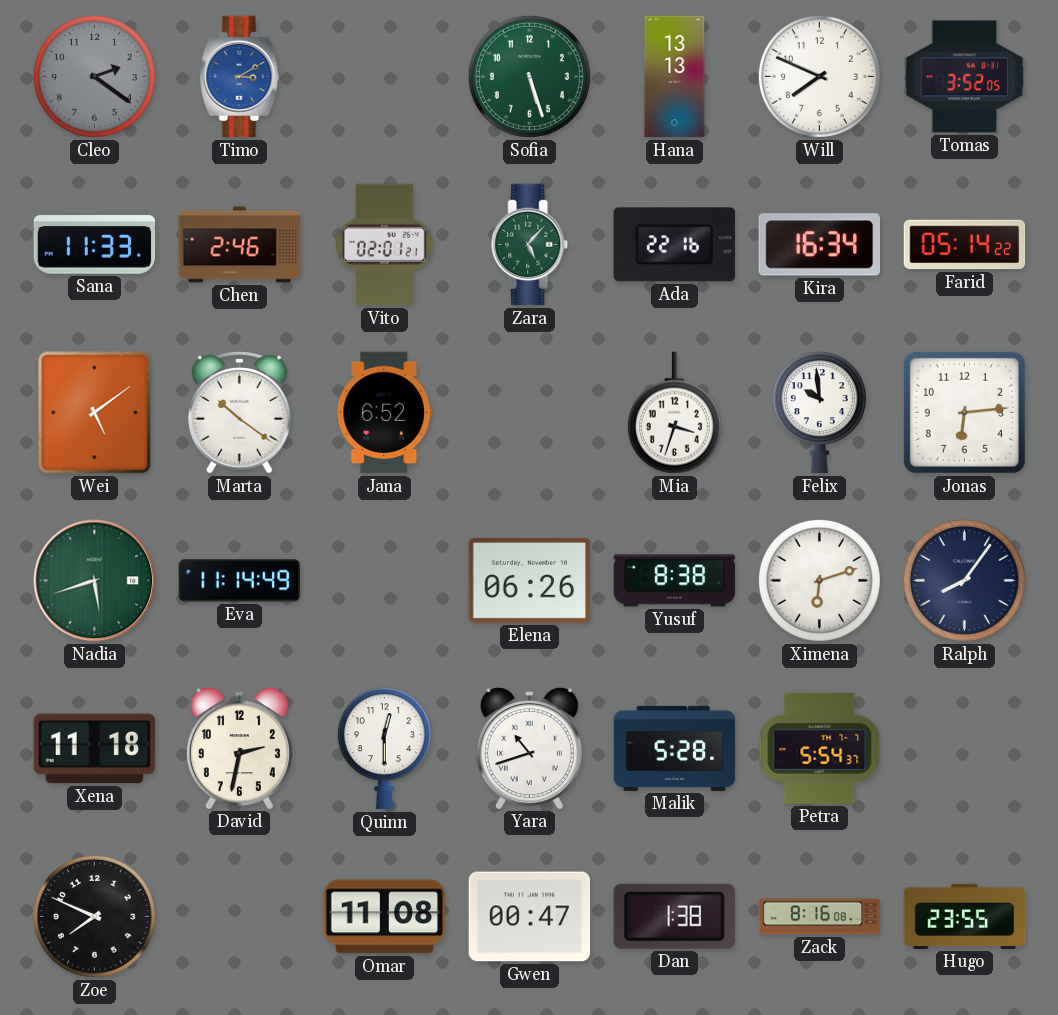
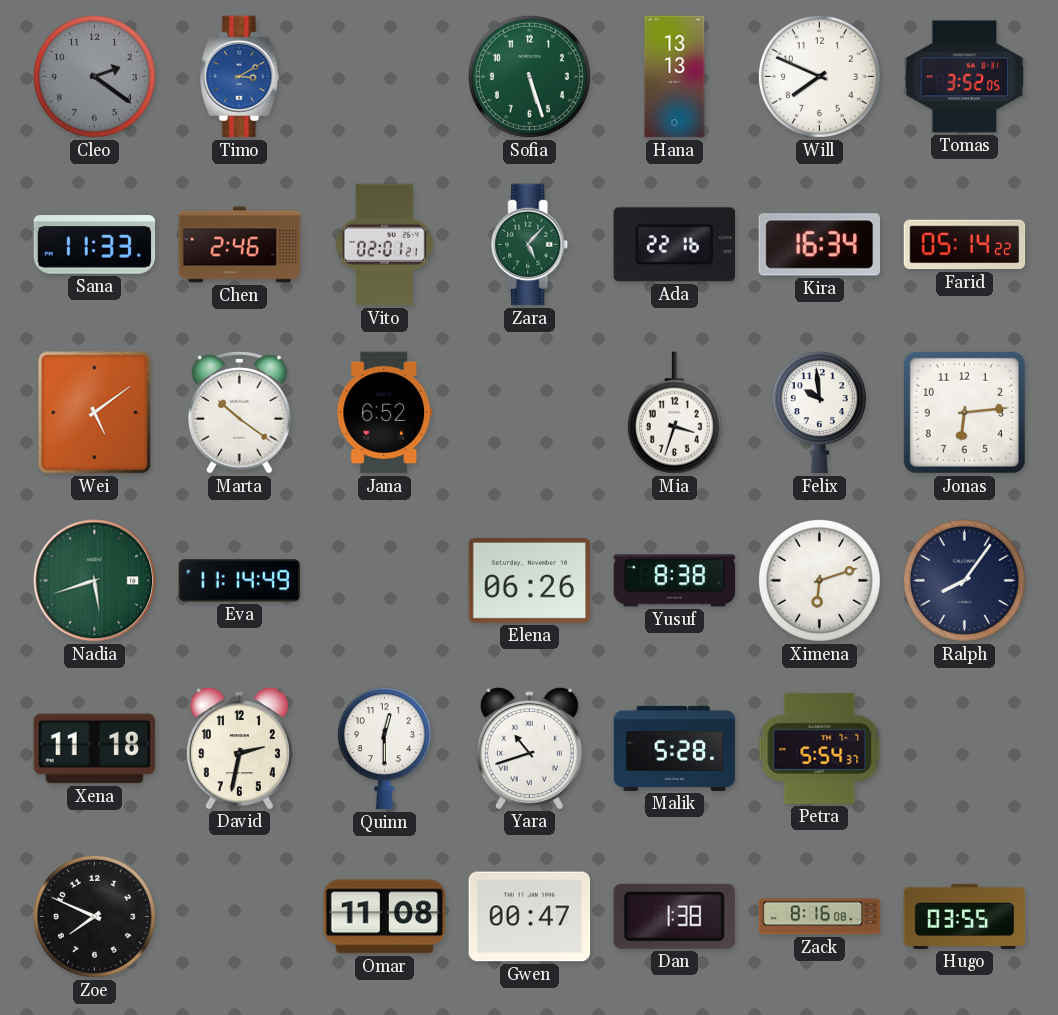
Hugo: 23:55 -> 03:55 (965, 916)
